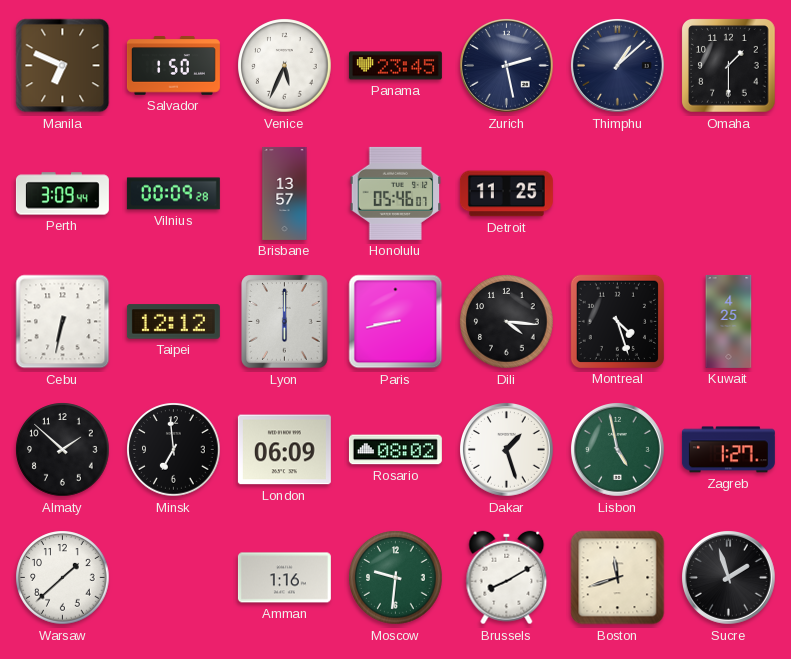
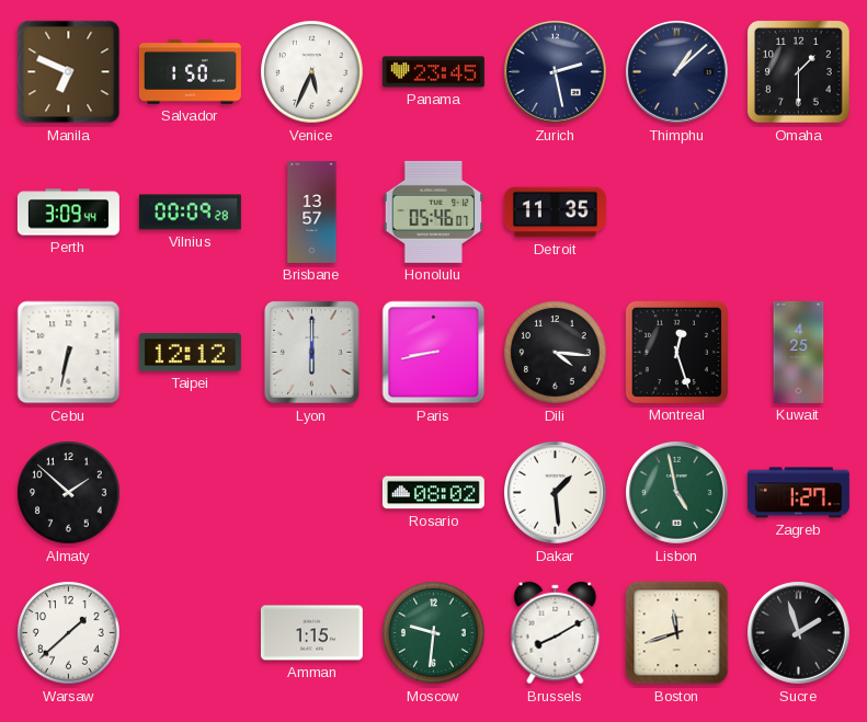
Detroit: 11:25 -> 11:35 (555, 213)
Montreal: 4:27 -> 12:27 (676, 352)
Minsk: 6:59 -> none (174, 450)
London: 06:09 -> none (284, 450)
Dakar: 1:27 -> 1:29 (556, 493)
Amman: 1:16 -> 1:15 (311, 633)
